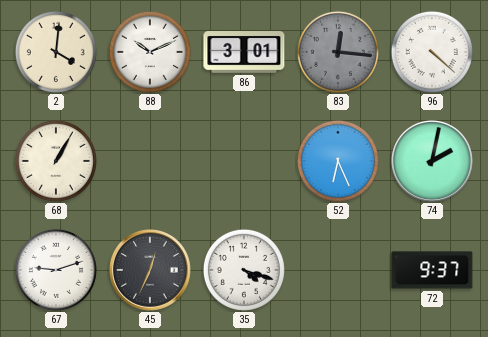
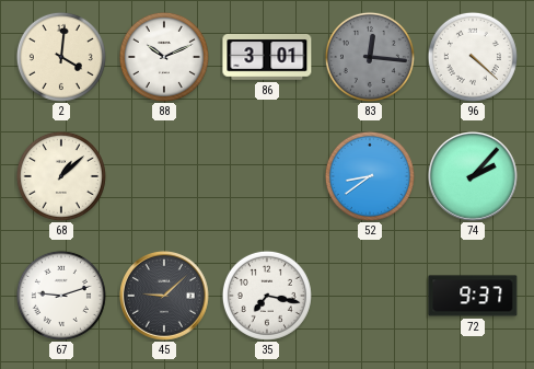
68: 1:05 -> 1:08 (61, 176)
52: 6:26 -> 8:39 (370, 176)
74: 2:02 -> 2:07 (474, 177)
45: 12:34 -> 9:08 (165, 297)
35: 4:18 -> 7:17 (267, 296)
